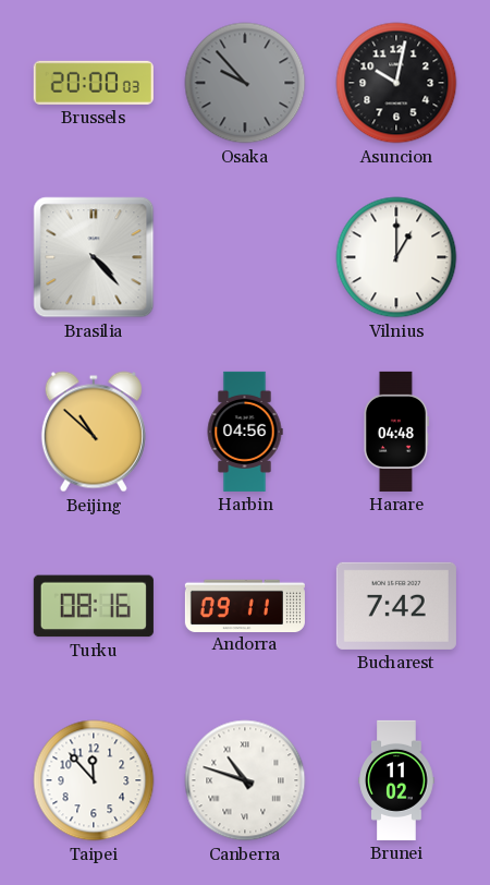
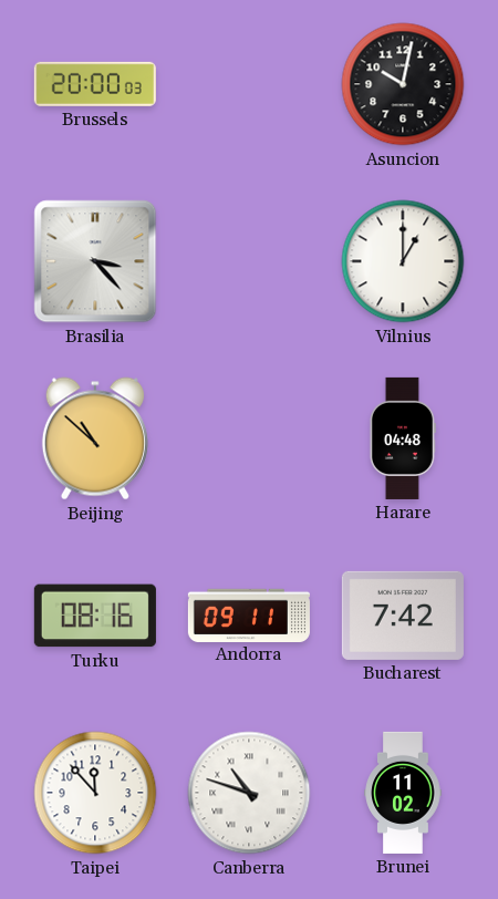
Osaka: 9:53 -> none (245, 83)
Brasilia: 4:23 -> 3:23 (95, 261)
Harbin: 04:56 -> none (245, 432)
